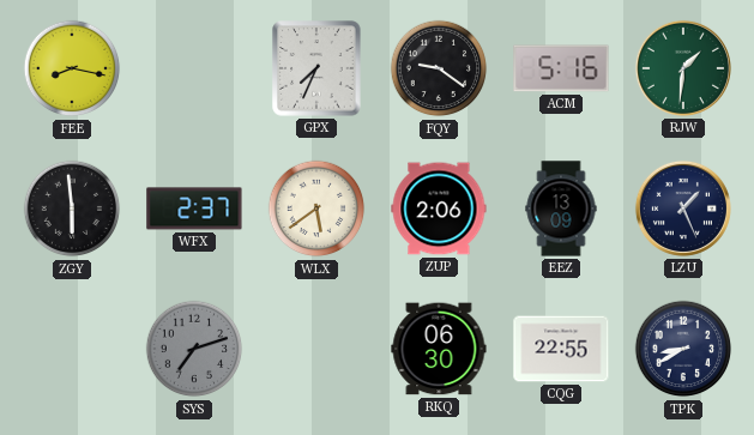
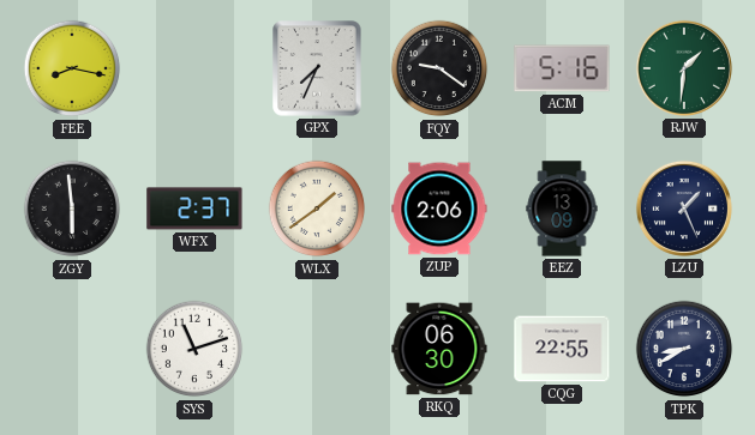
WLX: 5:39 -> 1:39 (317, 209)
SYS: 7:12 -> 11:12 (194, 349)
SYS dial: grey -> white (194, 349)
